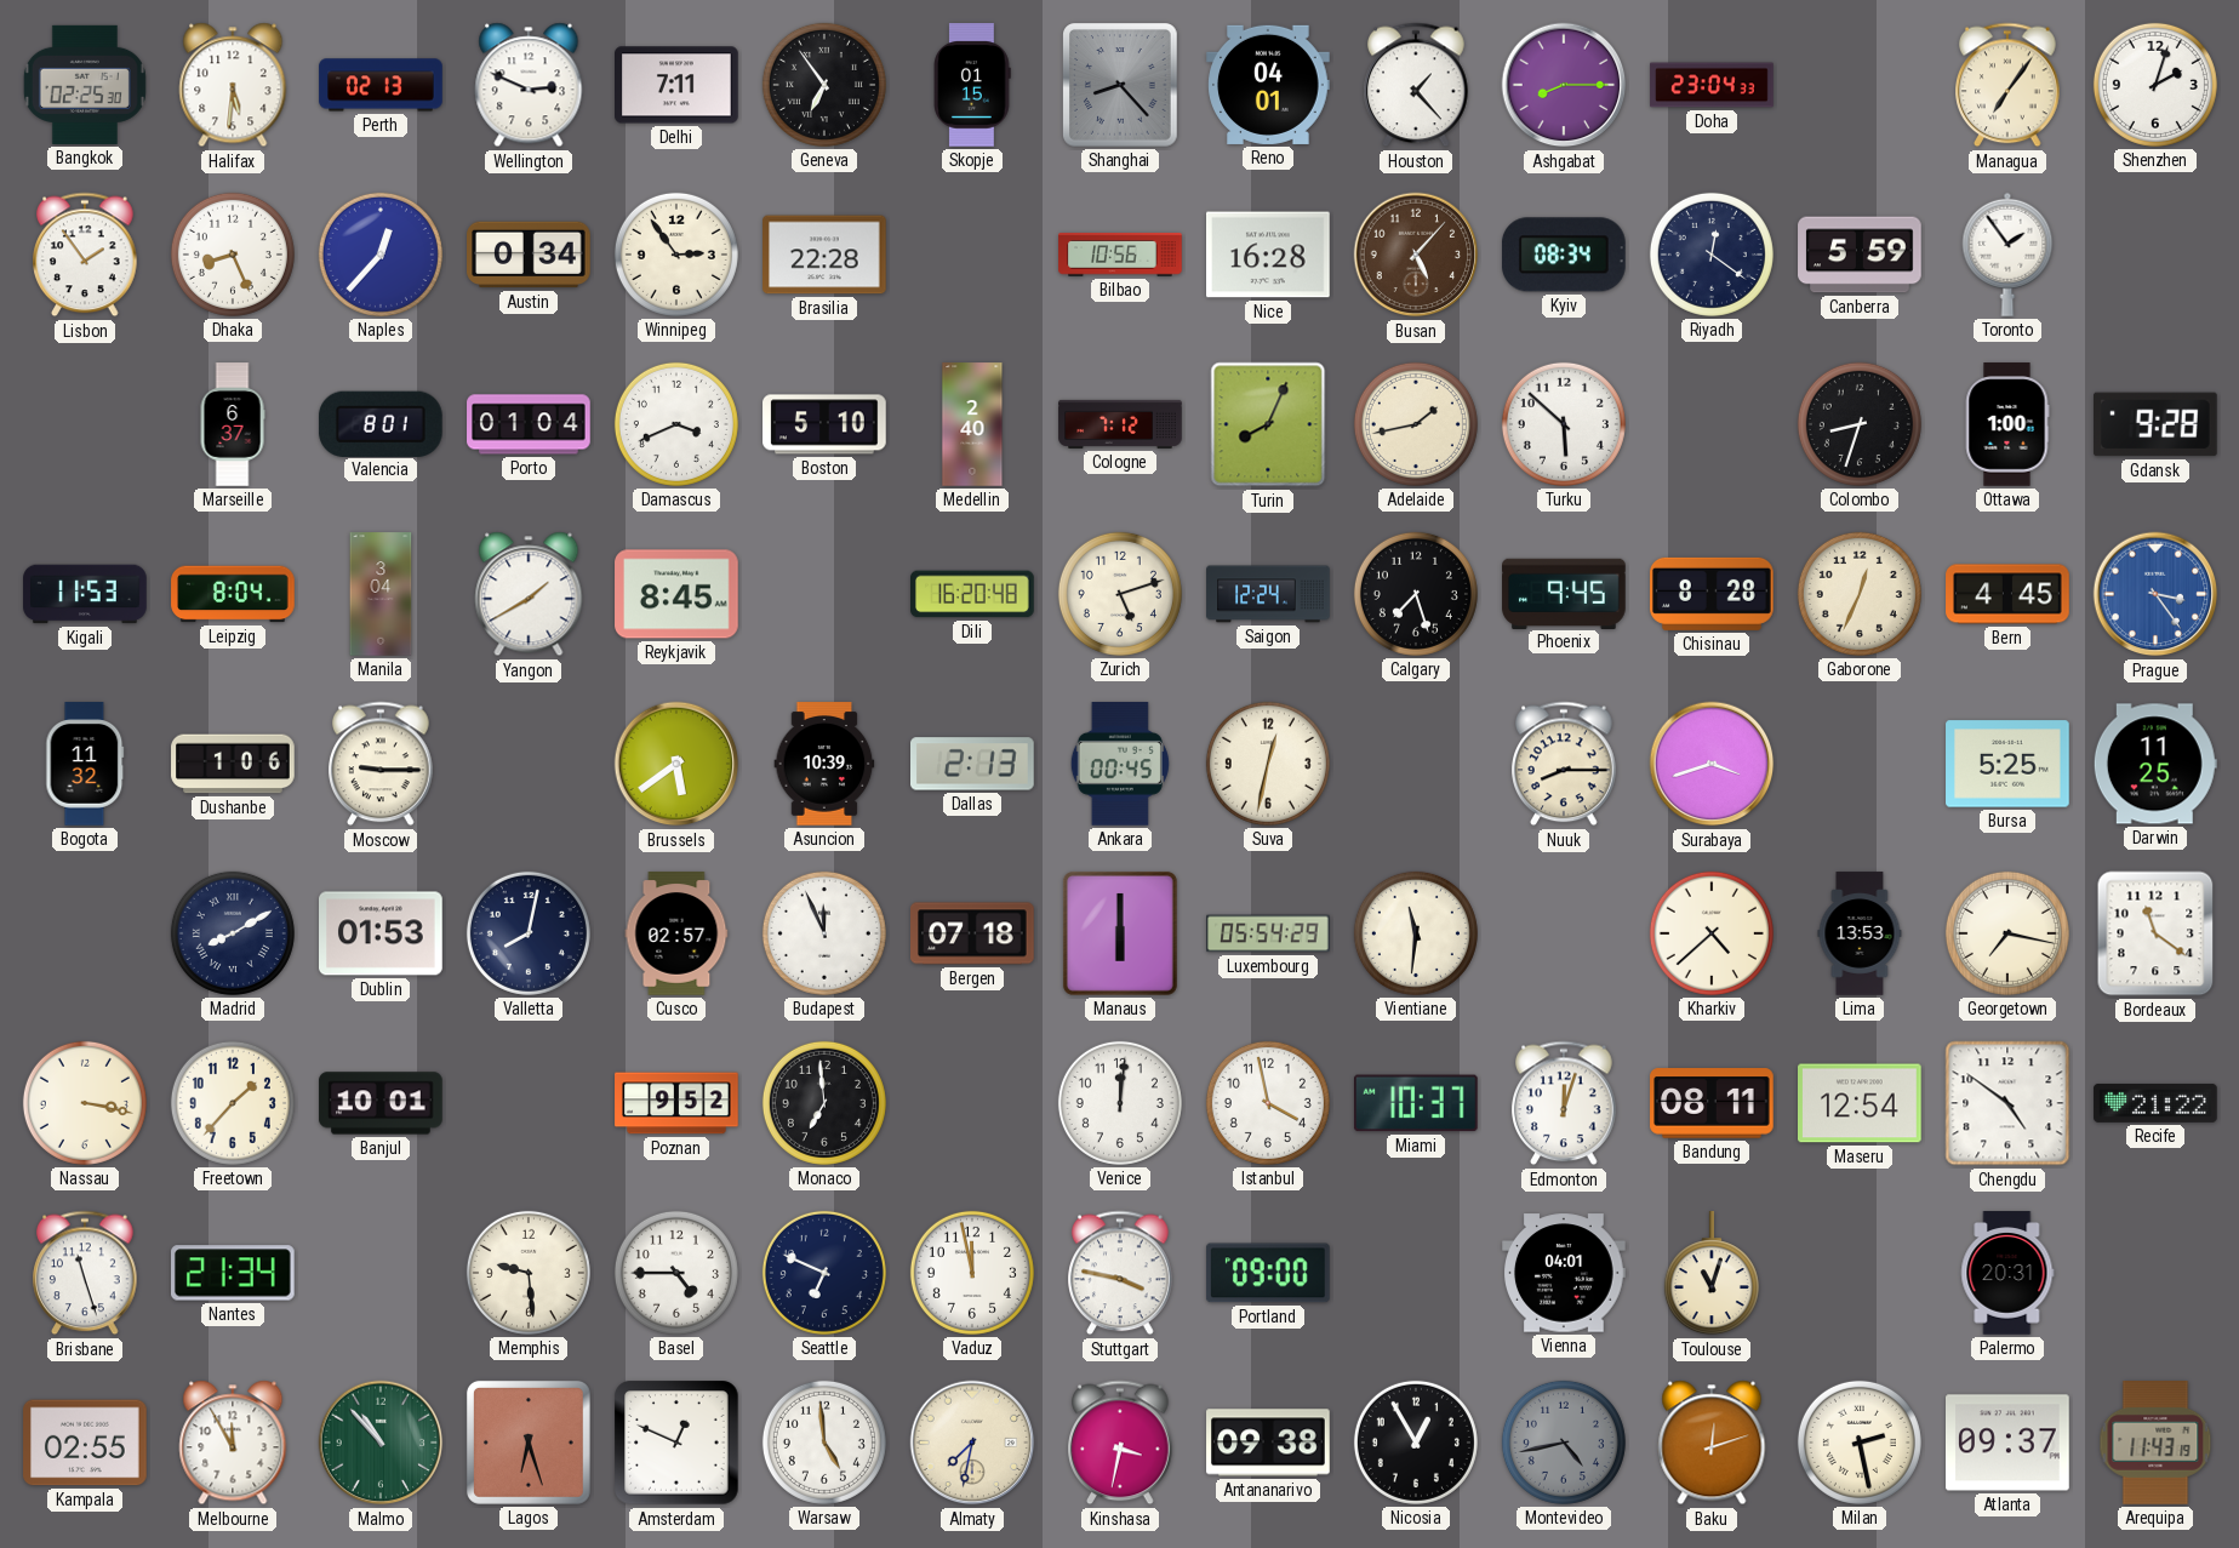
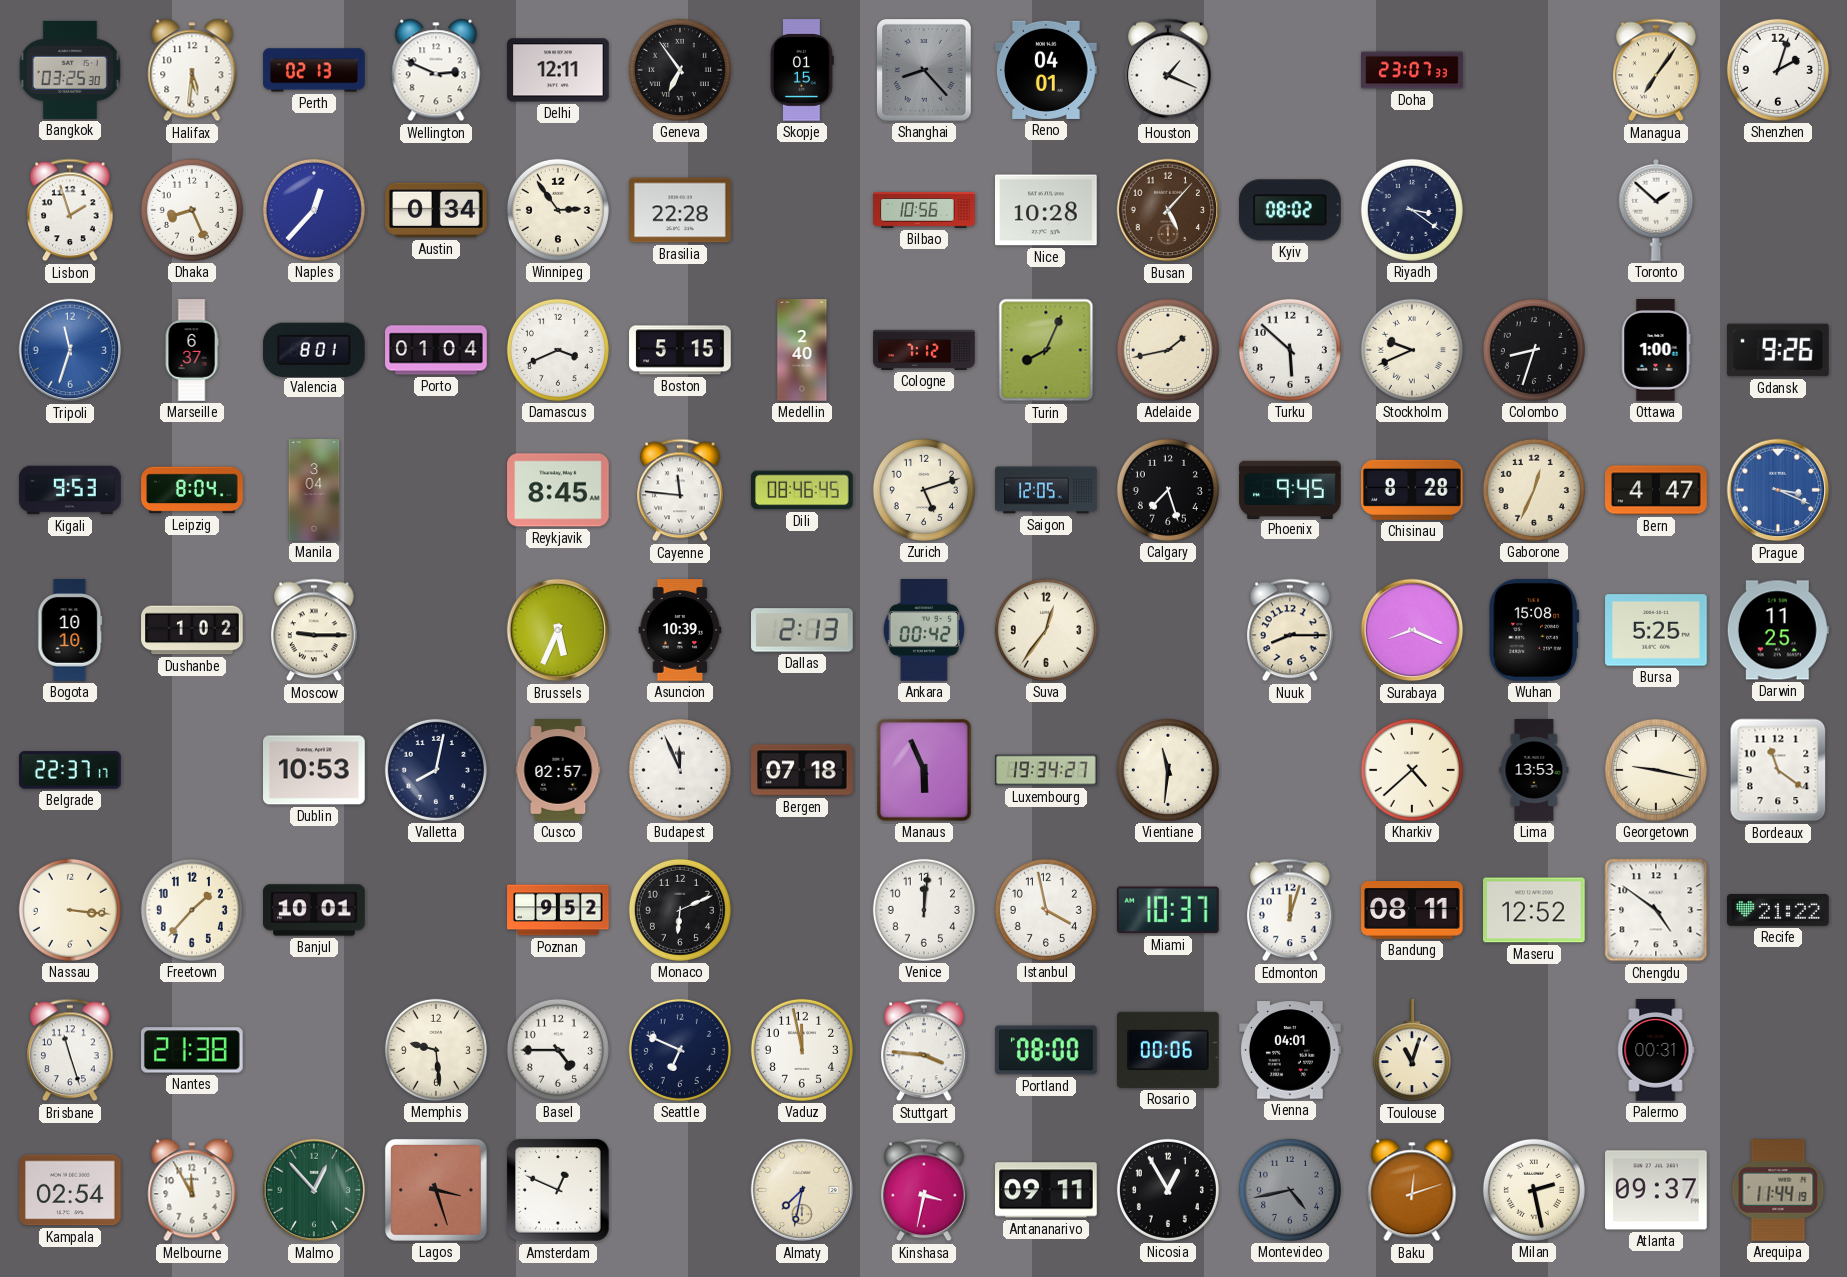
Bangkok: 02:25 -> 03:25 (70, 70)
Delhi: 7:11 -> 12:11 (558, 70)
Houston: 1:23 -> 1:19 (1168, 70)
Ashgabat: 8:15 -> none (1564, 85)
Doha: 23:04 -> 23:07 (1412, 70)
Lisbon: 1:54 -> 1:57 (70, 210)
Nice: 16:28 -> 10:28 (1046, 210)
Kyiv: 08:34 -> 08:02 (1290, 210)
Riyadh: 12:21 -> 3:21 (1412, 210)
Canberra: 5:59 -> none (1860, 255)
Toronto: 1:54 -> 1:52 (1656, 210)
Tripoli: none -> 11:33 (70, 350)
Boston: 5:10 -> 5:15 (680, 350)
Stockholm: none -> 9:41 (1412, 350)
Gdansk: 9:28 -> 9:26 (1779, 350)
Kigali: 11:53 -> 9:53 (70, 490)
Yangon: 1:40 -> none (529, 594)
Cayenne: none -> 11:46 (680, 490)
Dili: 16:20 -> 08:46 (803, 490)
Saigon: 12:24 -> 12:05 (1046, 490)
Bern: 4:45 -> 4:47 (1656, 490)
Prague: 3:24 -> 3:19 (1778, 490)
Bogota: 11:32 -> 10:10 (70, 630)
Dushanbe: 1:06 -> 1:02 (192, 630)
Brussels: 5:39 -> 5:34 (558, 630)
Ankara: 00:45 -> 00:42 (924, 630)
Suva: 12:32 -> 12:36 (1046, 630)
Surabaya: 3:42 -> 8:19 (1412, 630)
Wuhan: none -> 15:08 (1534, 631)
Belgrade: none -> 22:37 (70, 770)
Madrid: 8:10 -> none (233, 933)
Dublin: 01:53 -> 10:53 (314, 770)
Manaus: 6:00 -> 5:56 (924, 770)
Luxembourg: 05:54 -> 19:34 (1046, 770)
Georgetown: 7:17 -> 9:17 (1656, 770)
Nassau: 3:17 -> 3:16 (70, 910)
Monaco: 6:59 -> 6:11 (680, 910)
Maseru: 12:54 -> 12:52 (1535, 910)
Nantes: 21:34 -> 21:38 (193, 1050)
Stuttgart: 3:47 -> 3:46 (924, 1050)
Portland: 09:00 -> 08:00 (1046, 1050)
Rosario: none -> 00:06 (1169, 1050)
Palermo: 20:31 -> 00:31 (1656, 1050)
Kampala: 02:55 -> 02:54 (70, 1190)
Malmo: 10:53 -> 12:53 (314, 1190)
Lagos: 6:27 -> 3:27 (436, 1190)
Warsaw: 4:59 -> none (824, 1443)
Antananarivo: 09:38 -> 09:11 (1046, 1190)
Arequipa: 11:43 -> 11:44 (1778, 1190)
